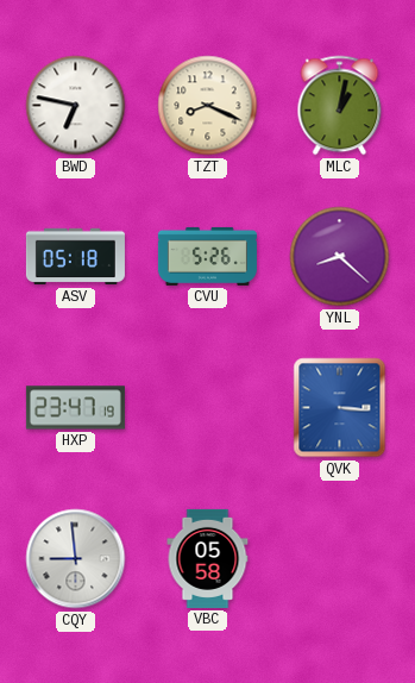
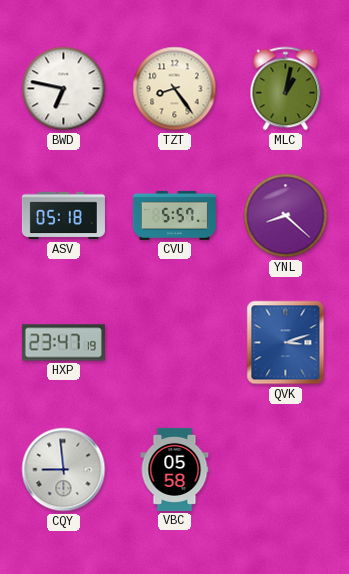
TZT: 8:19 -> 8:24 (175, 89)
CVU: 5:26 -> 5:57 (174, 215)
QVK: 3:16 -> 3:12 (286, 343)
